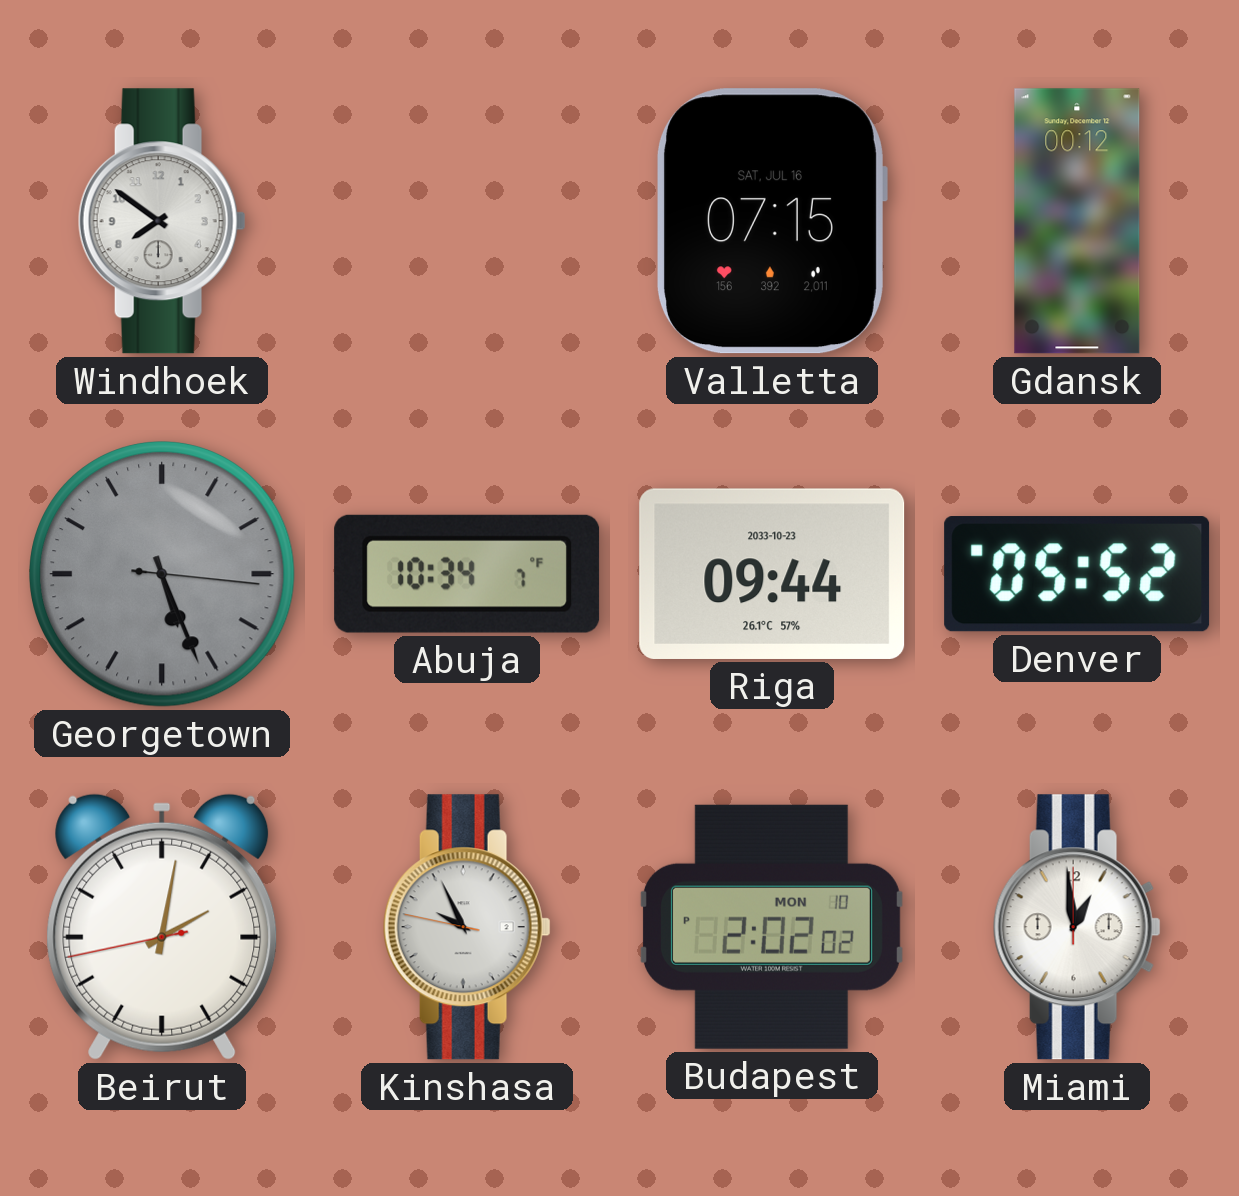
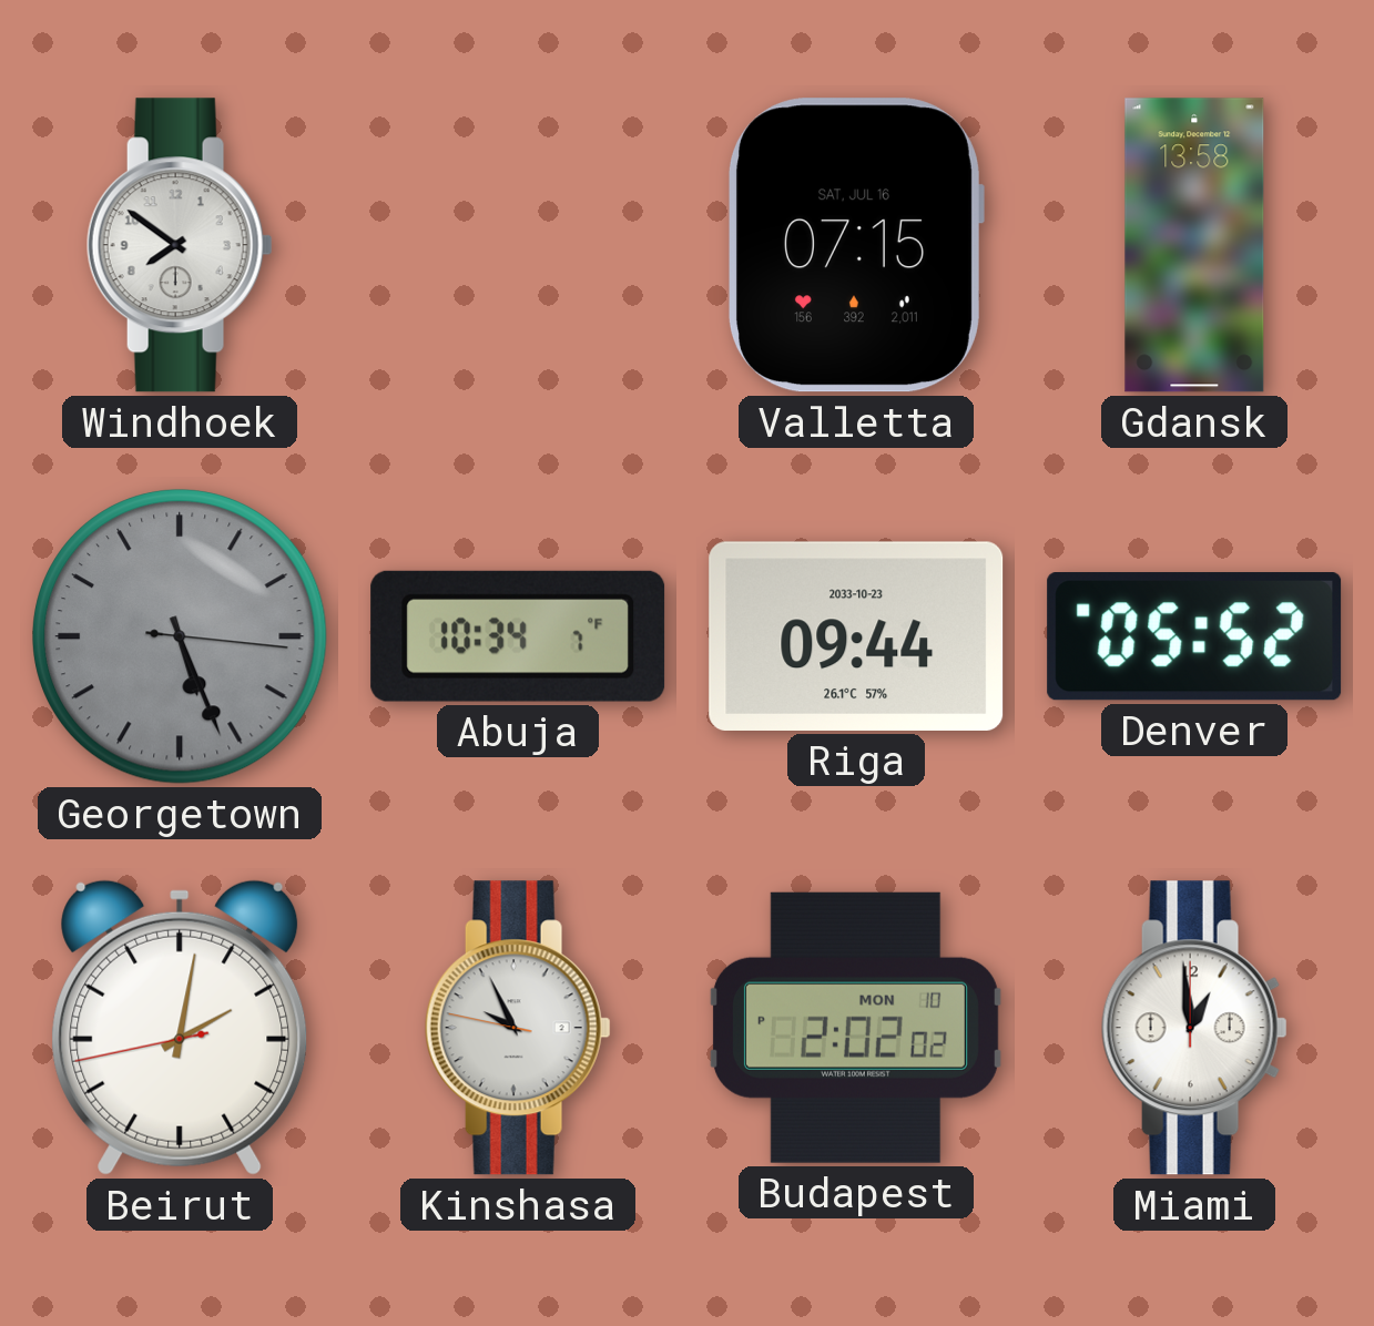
Gdansk: 00:12 -> 13:58 (1194, 245)
